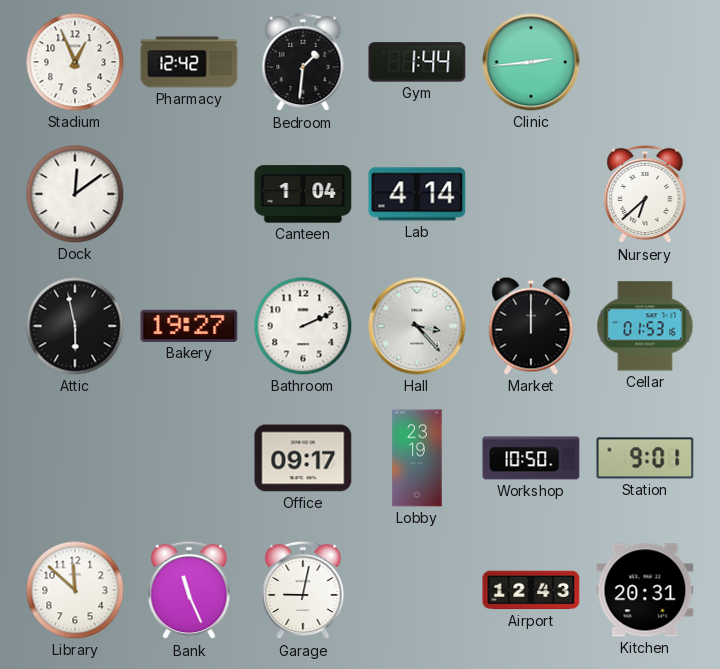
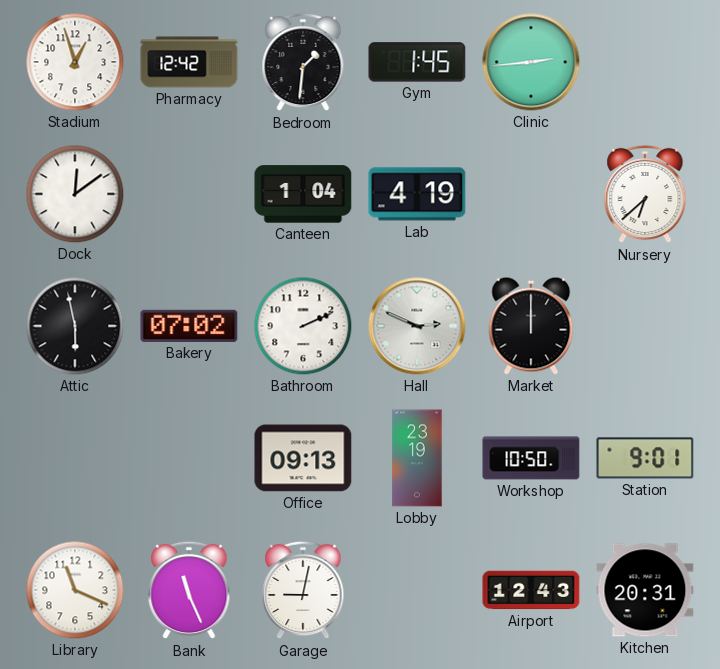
Stadium: 12:56 -> 12:57 (75, 62)
Gym: 1:44 -> 1:45 (417, 62)
Lab: 4:14 -> 4:19 (417, 194)
Bakery: 19:27 -> 07:02 (189, 326)
Hall: 3:23 -> 2:49 (417, 326)
Cellar: 01:53 -> none (645, 326)
Office: 09:17 -> 09:13 (303, 458)
Library: 11:52 -> 11:19 (75, 590)
